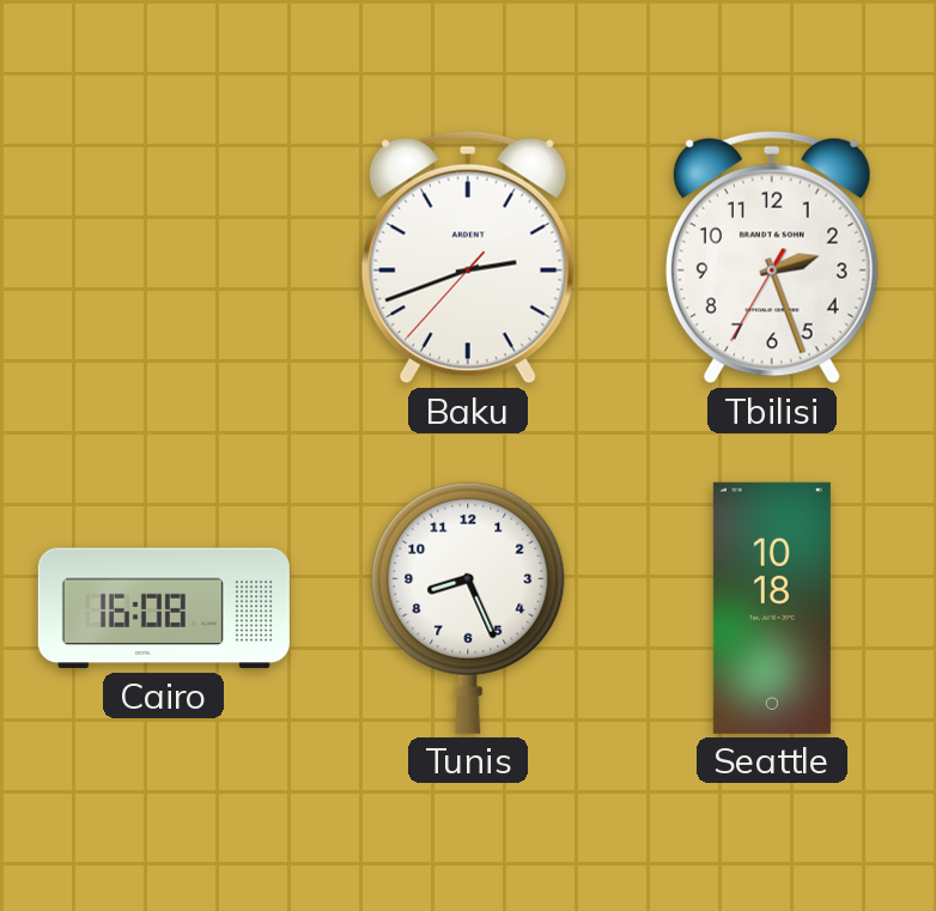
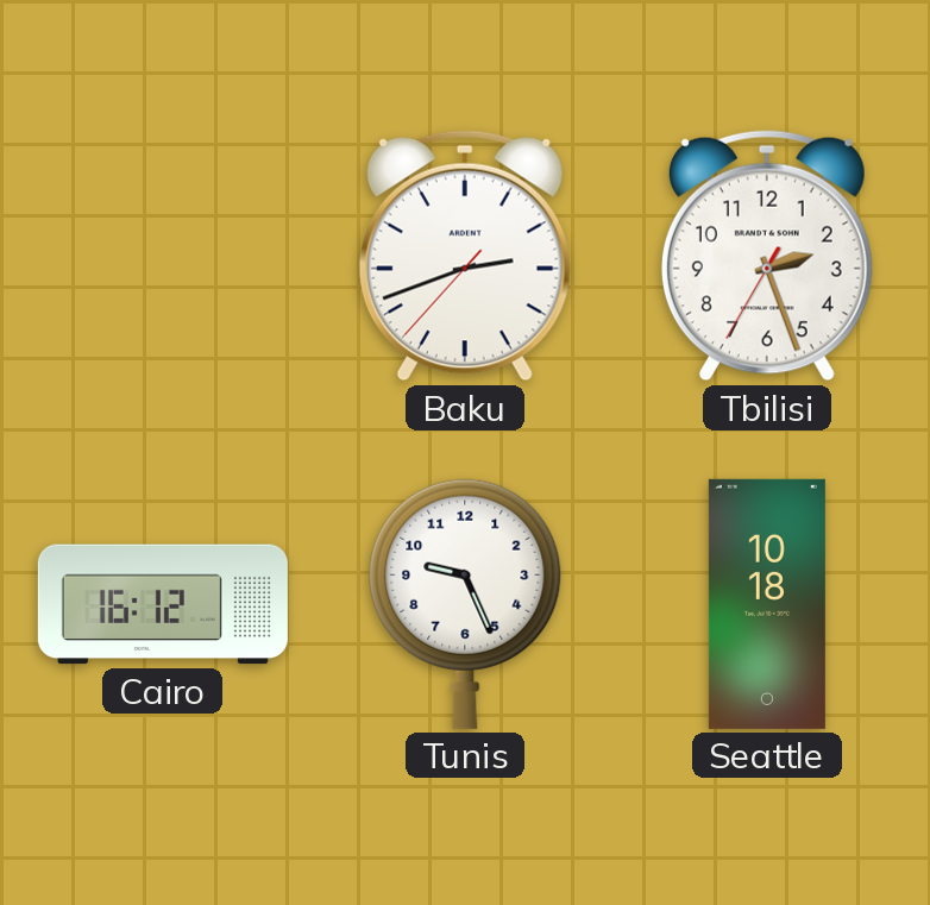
Cairo: 16:08 -> 16:12 (163, 604)
Tunis: 8:26 -> 9:26 (465, 604)
